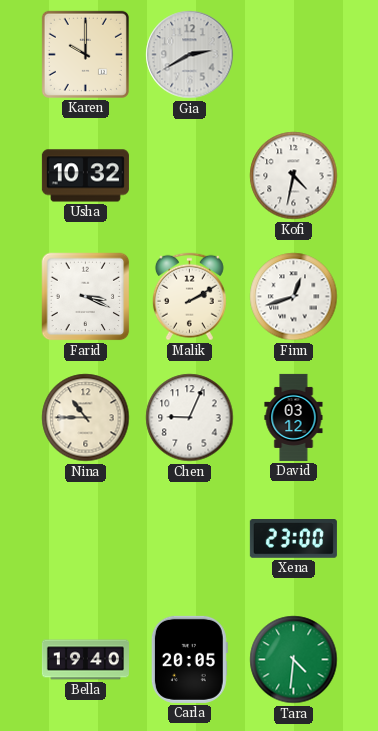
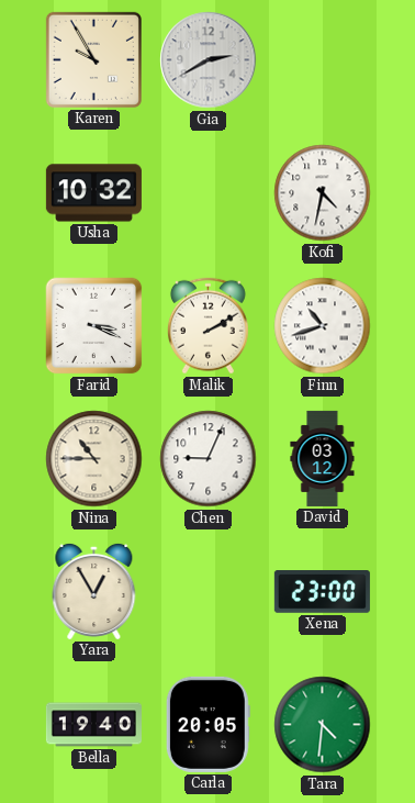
Karen: 10:00 -> 9:55 (93, 59)
Finn: 12:42 -> 10:42 (323, 326)
Yara: none -> 12:55 (94, 591)
